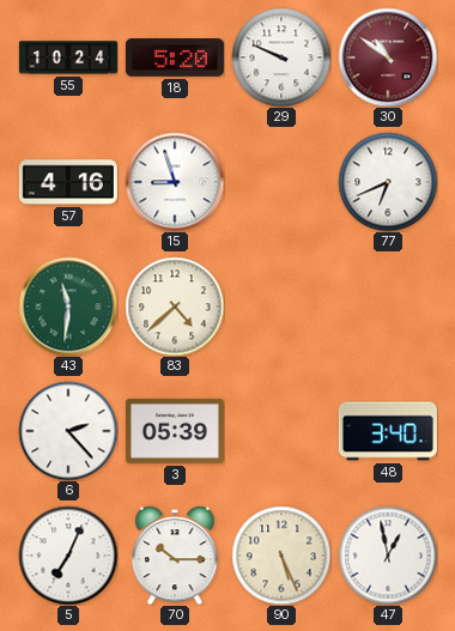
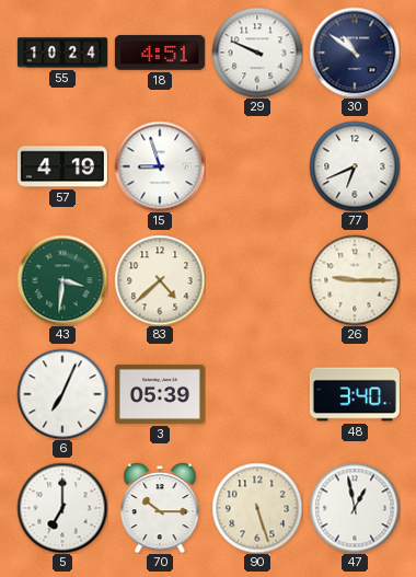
18: 5:20 -> 4:51 (160, 53)
30 dial: burgundy -> navy (355, 53)
57: 4:16 -> 4:19 (62, 166)
43: 11:31 -> 3:31 (62, 280)
26: none -> 9:15 (355, 280)
6: 2:23 -> 7:04 (62, 394)
5: 7:04 -> 7:00 (62, 508)
90: 5:26 -> 5:27 (257, 508)
